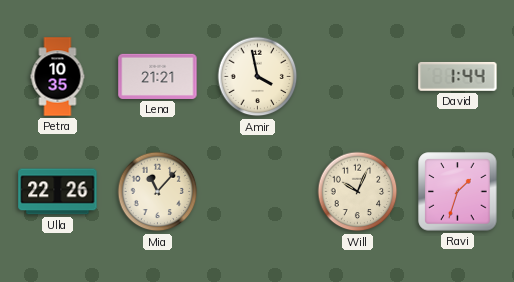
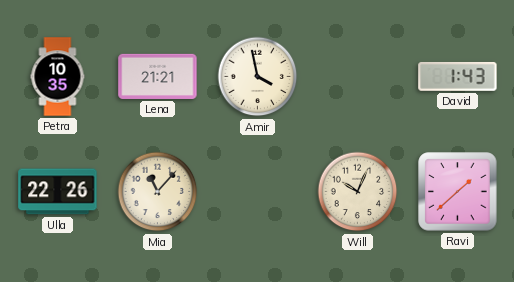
David: 1:44 -> 1:43 (458, 76)
Ravi: 1:33 -> 1:38 (458, 192)
